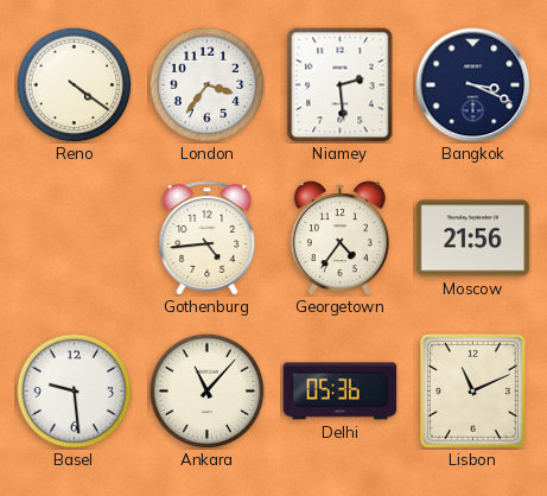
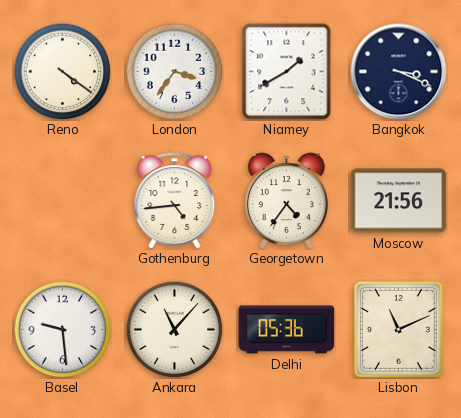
Niamey: 2:29 -> 1:40 (287, 72)
